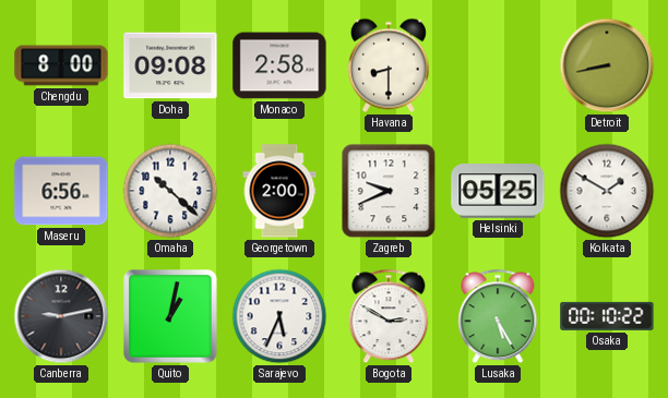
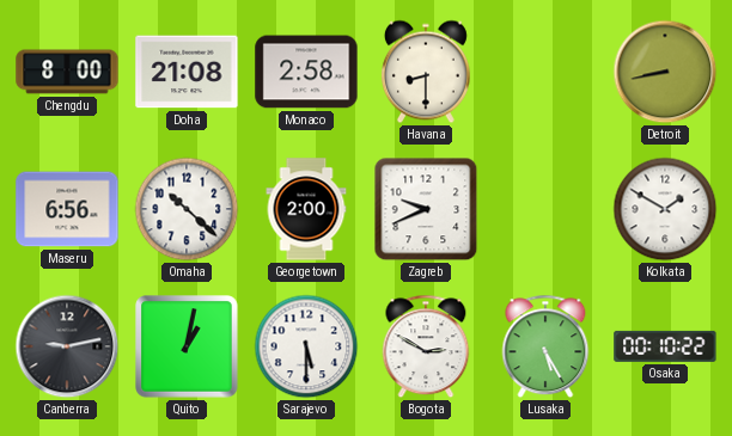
Doha: 09:08 -> 21:08 (187, 72)
Helsinki: 05:25 -> none (498, 191)
Sarajevo: 5:34 -> 5:30 (306, 346)
